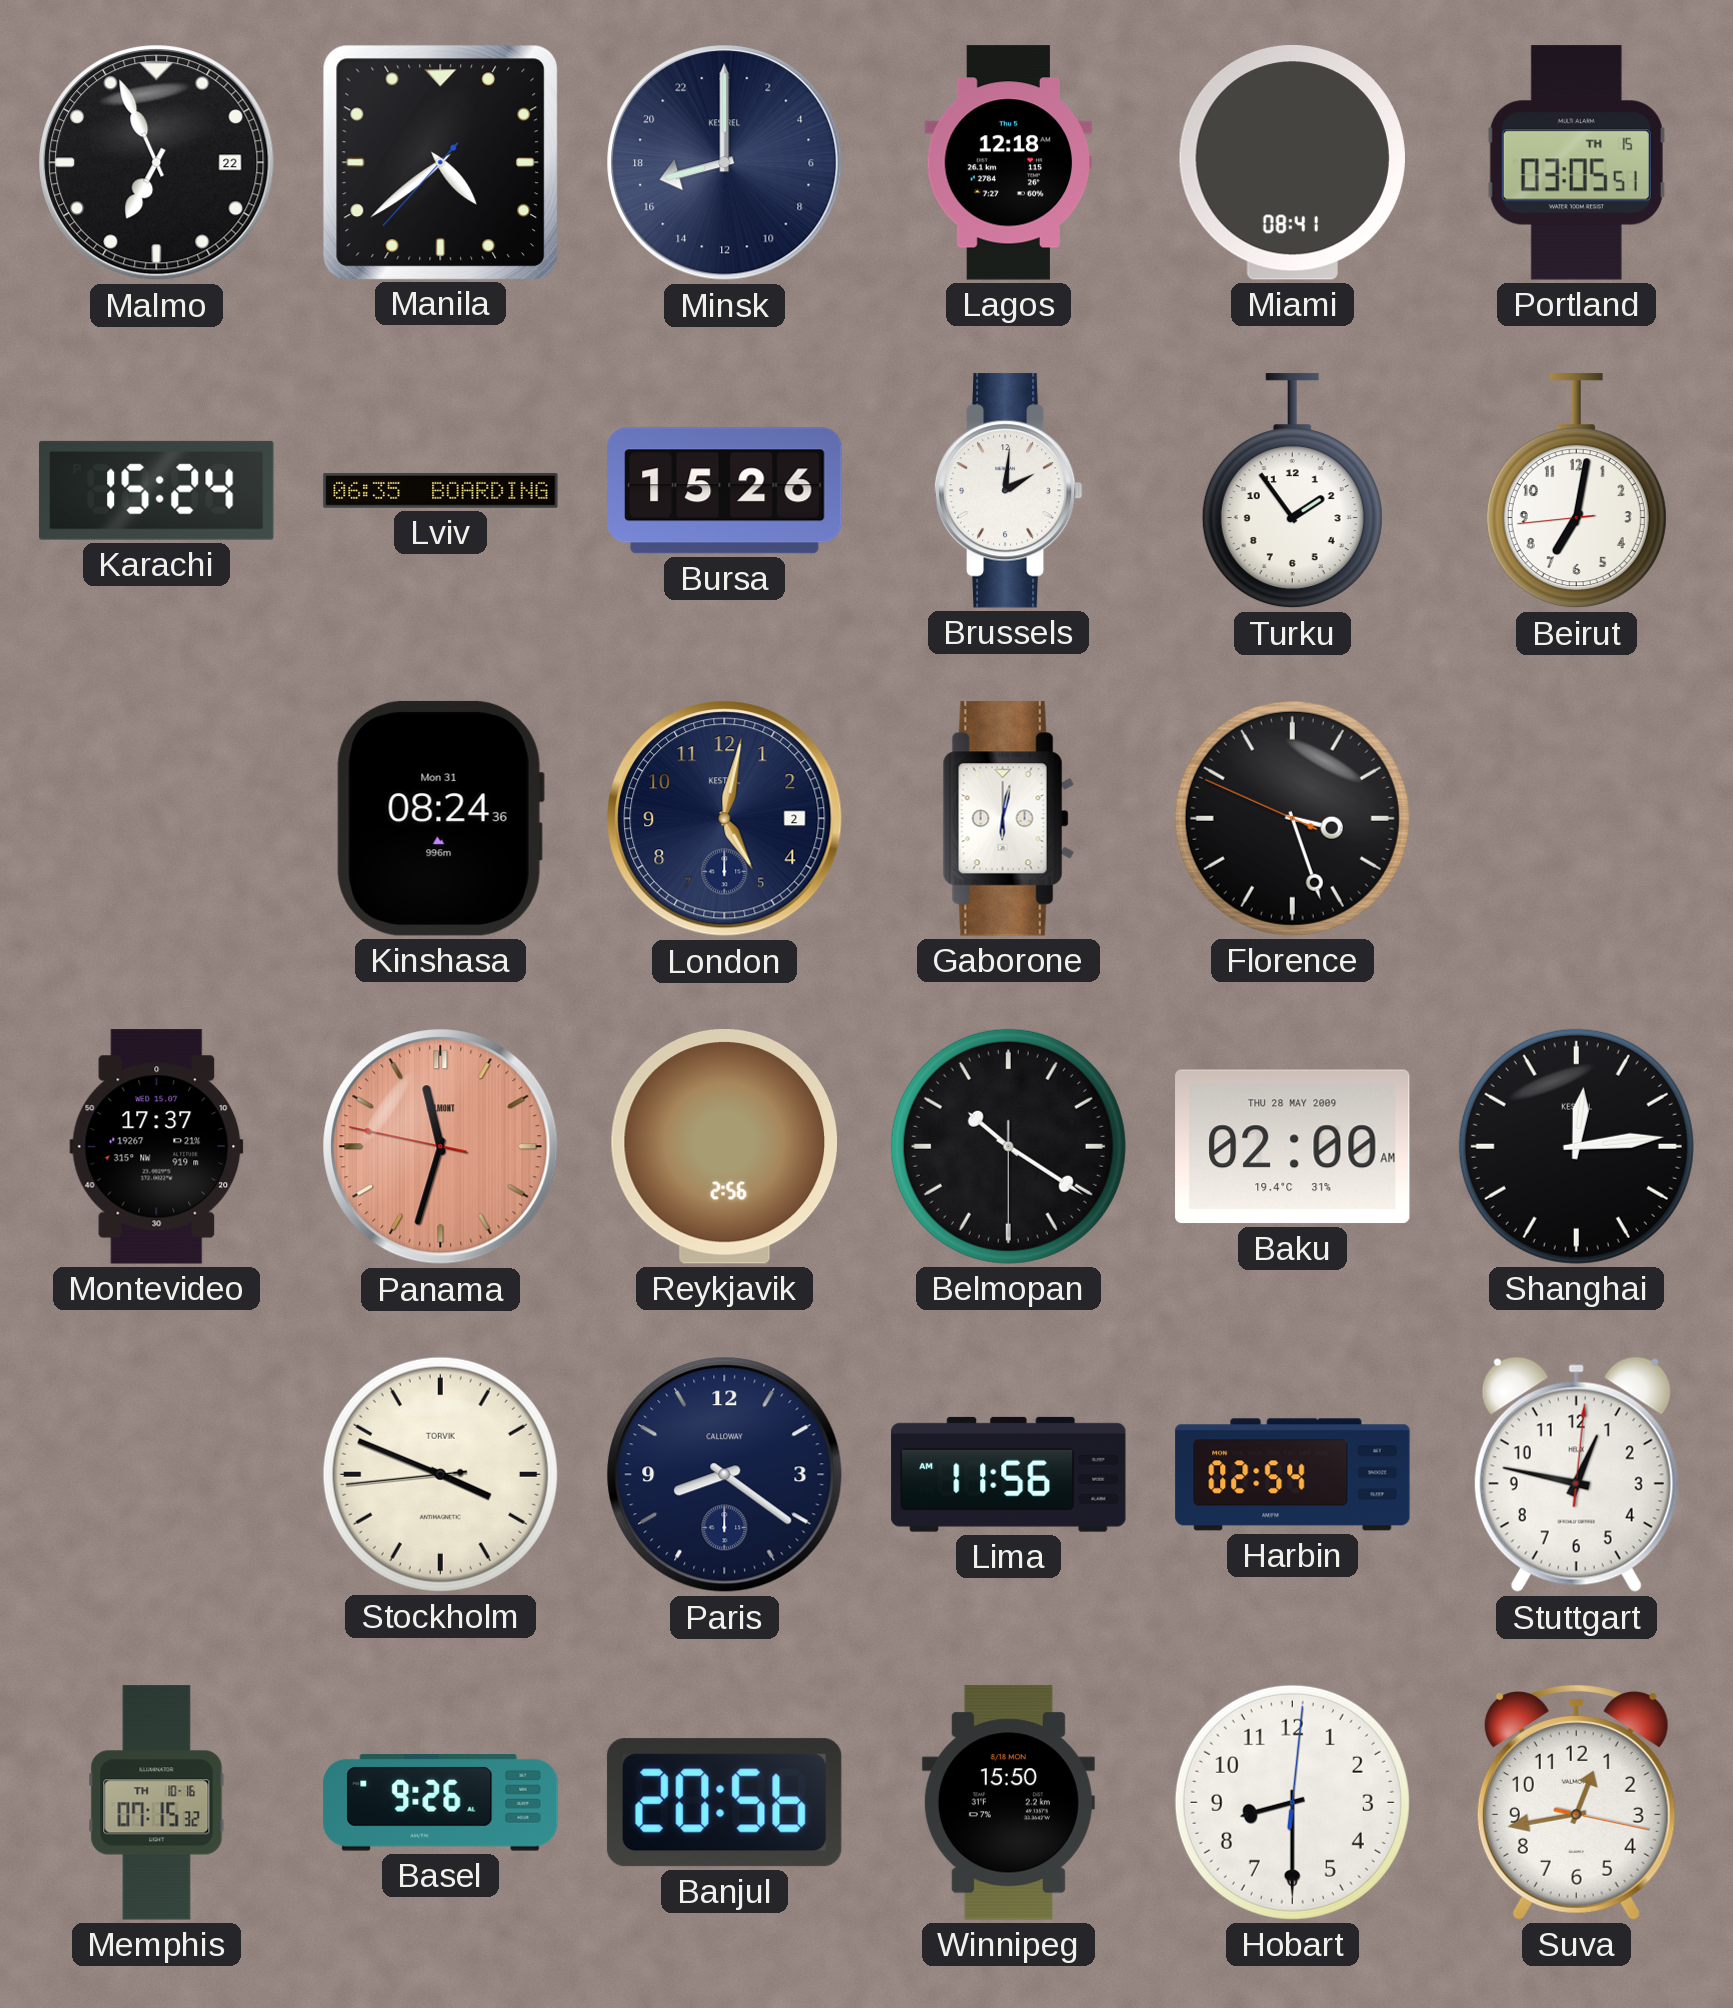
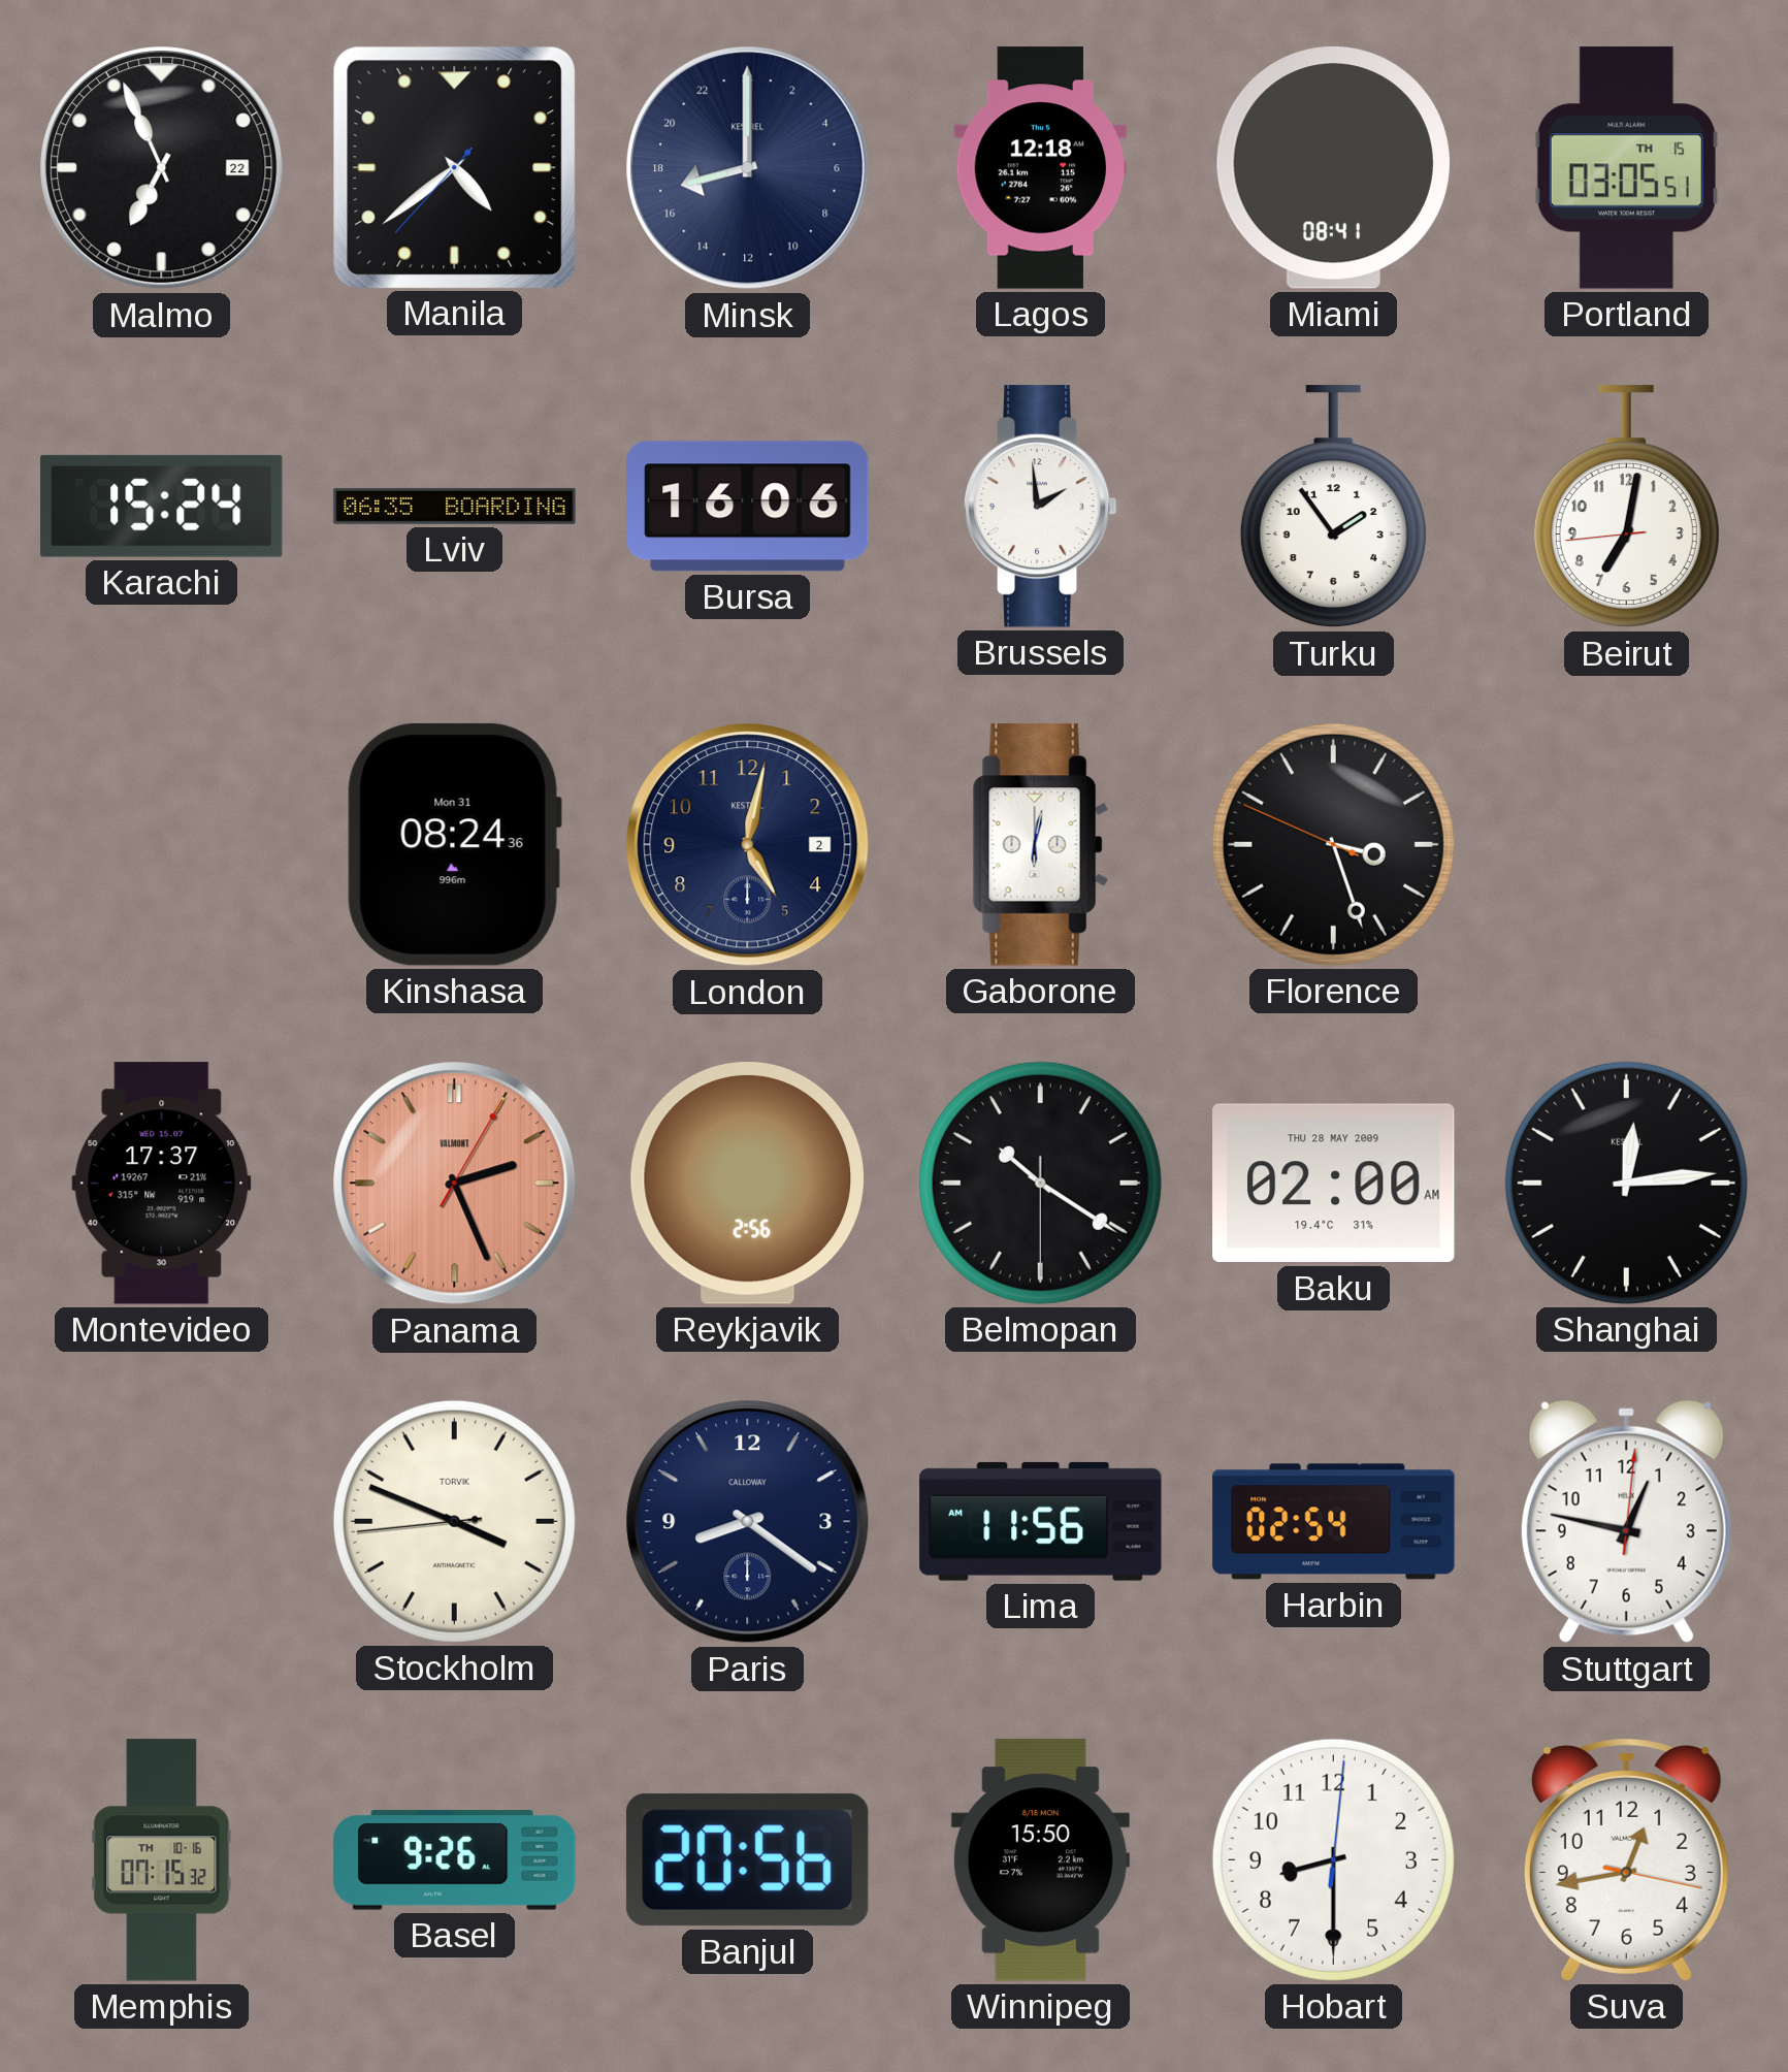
Bursa: 15:26 -> 16:06 (748, 507)
Brussels: 2:01 -> 1:59 (1040, 507)
Panama: 11:32 -> 2:26 (455, 1184)
